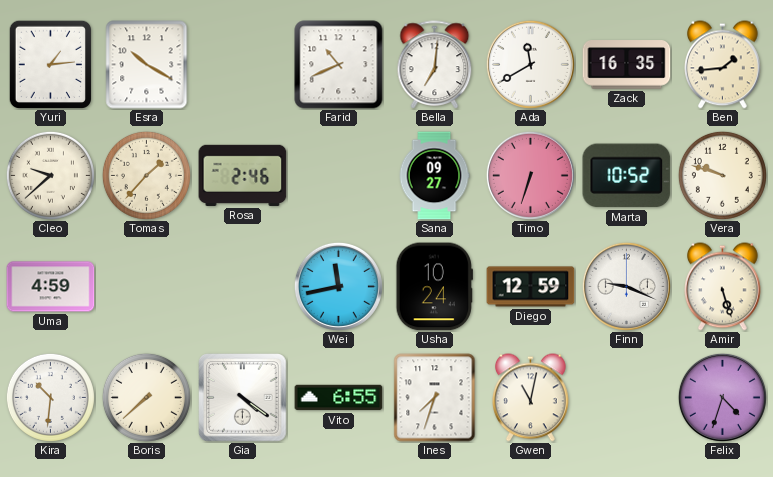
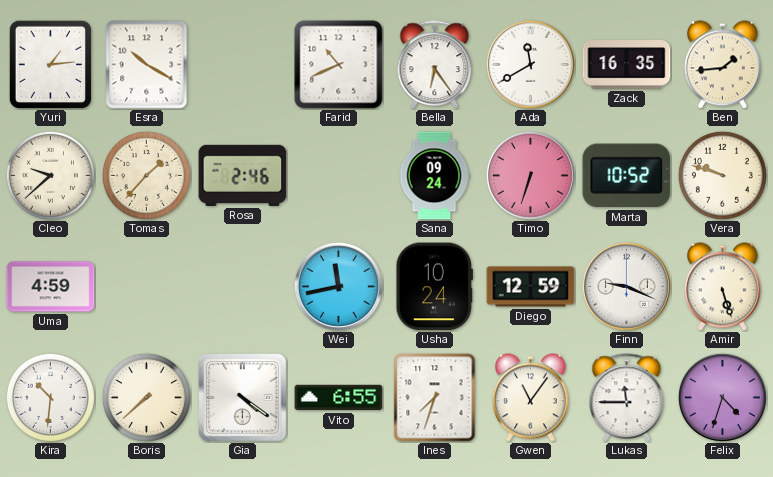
Bella: 7:01 -> 6:24 (435, 65)
Sana: 09:27 -> 09:24 (434, 176)
Gwen: 11:02 -> 11:06 (531, 398)
Lukas: none -> 11:45 (627, 398)
